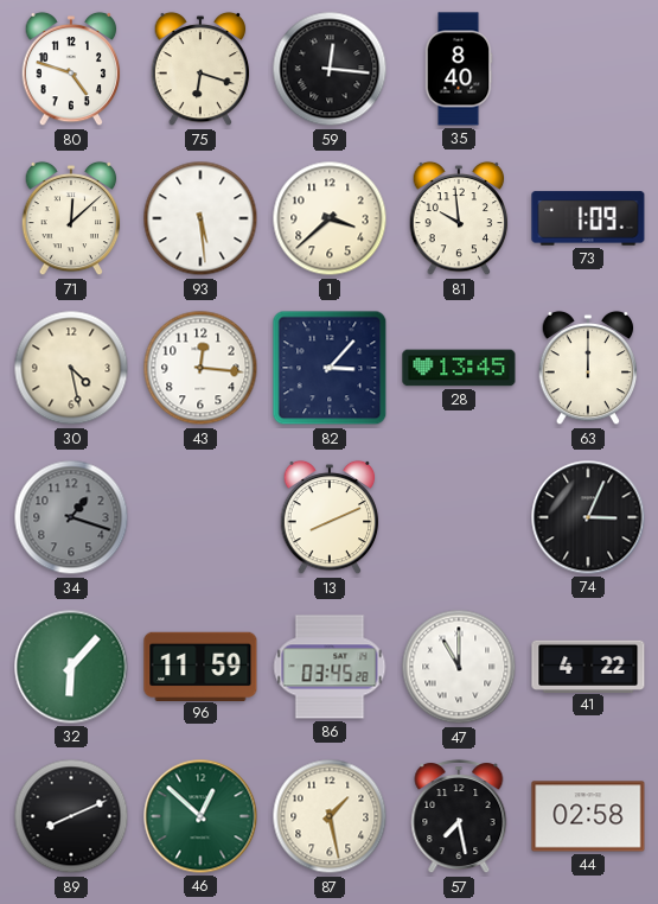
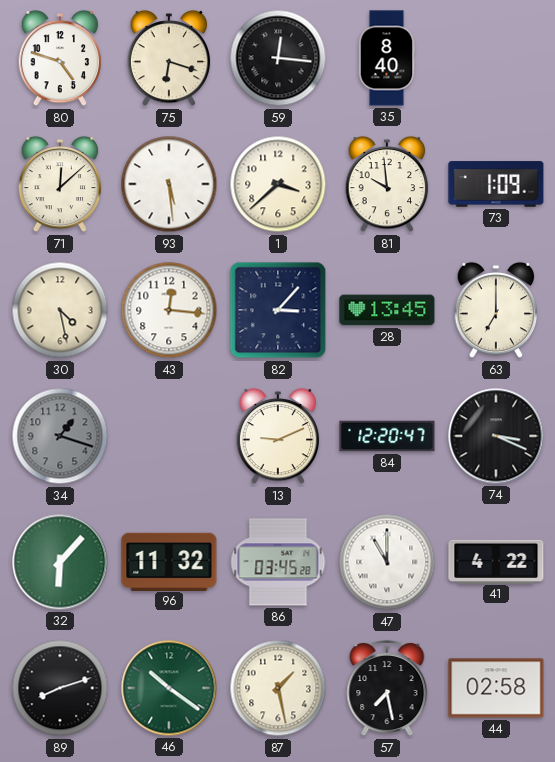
63: 12:00 -> 7:00 (496, 310)
13: 8:11 -> 9:11 (278, 436)
84: none -> 12:20 (387, 436)
74: 3:04 -> 3:19 (496, 436)
96: 11:59 -> 11:32 (169, 561)
89: 8:11 -> 8:12 (60, 688)
46: 12:52 -> 10:21 (169, 688)
